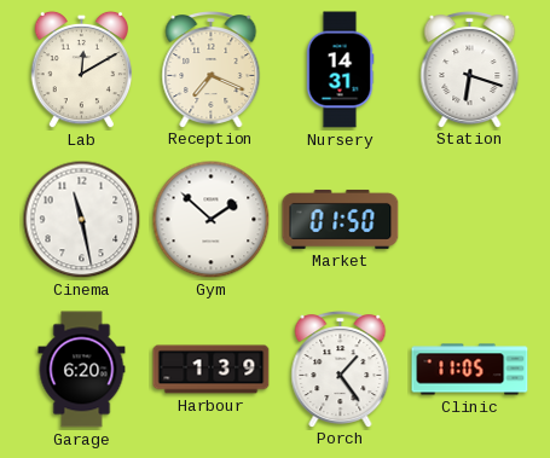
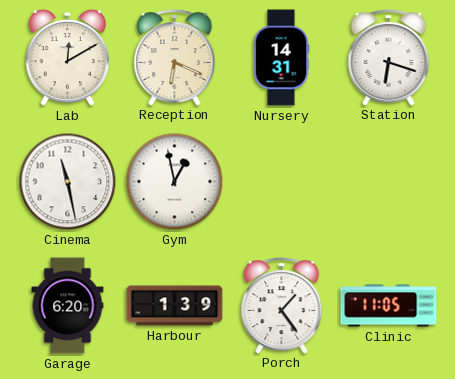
Reception: 7:19 -> 6:19 (175, 58)
Gym: 1:52 -> 12:58 (175, 182)
Market: 01:50 -> none (341, 219)
